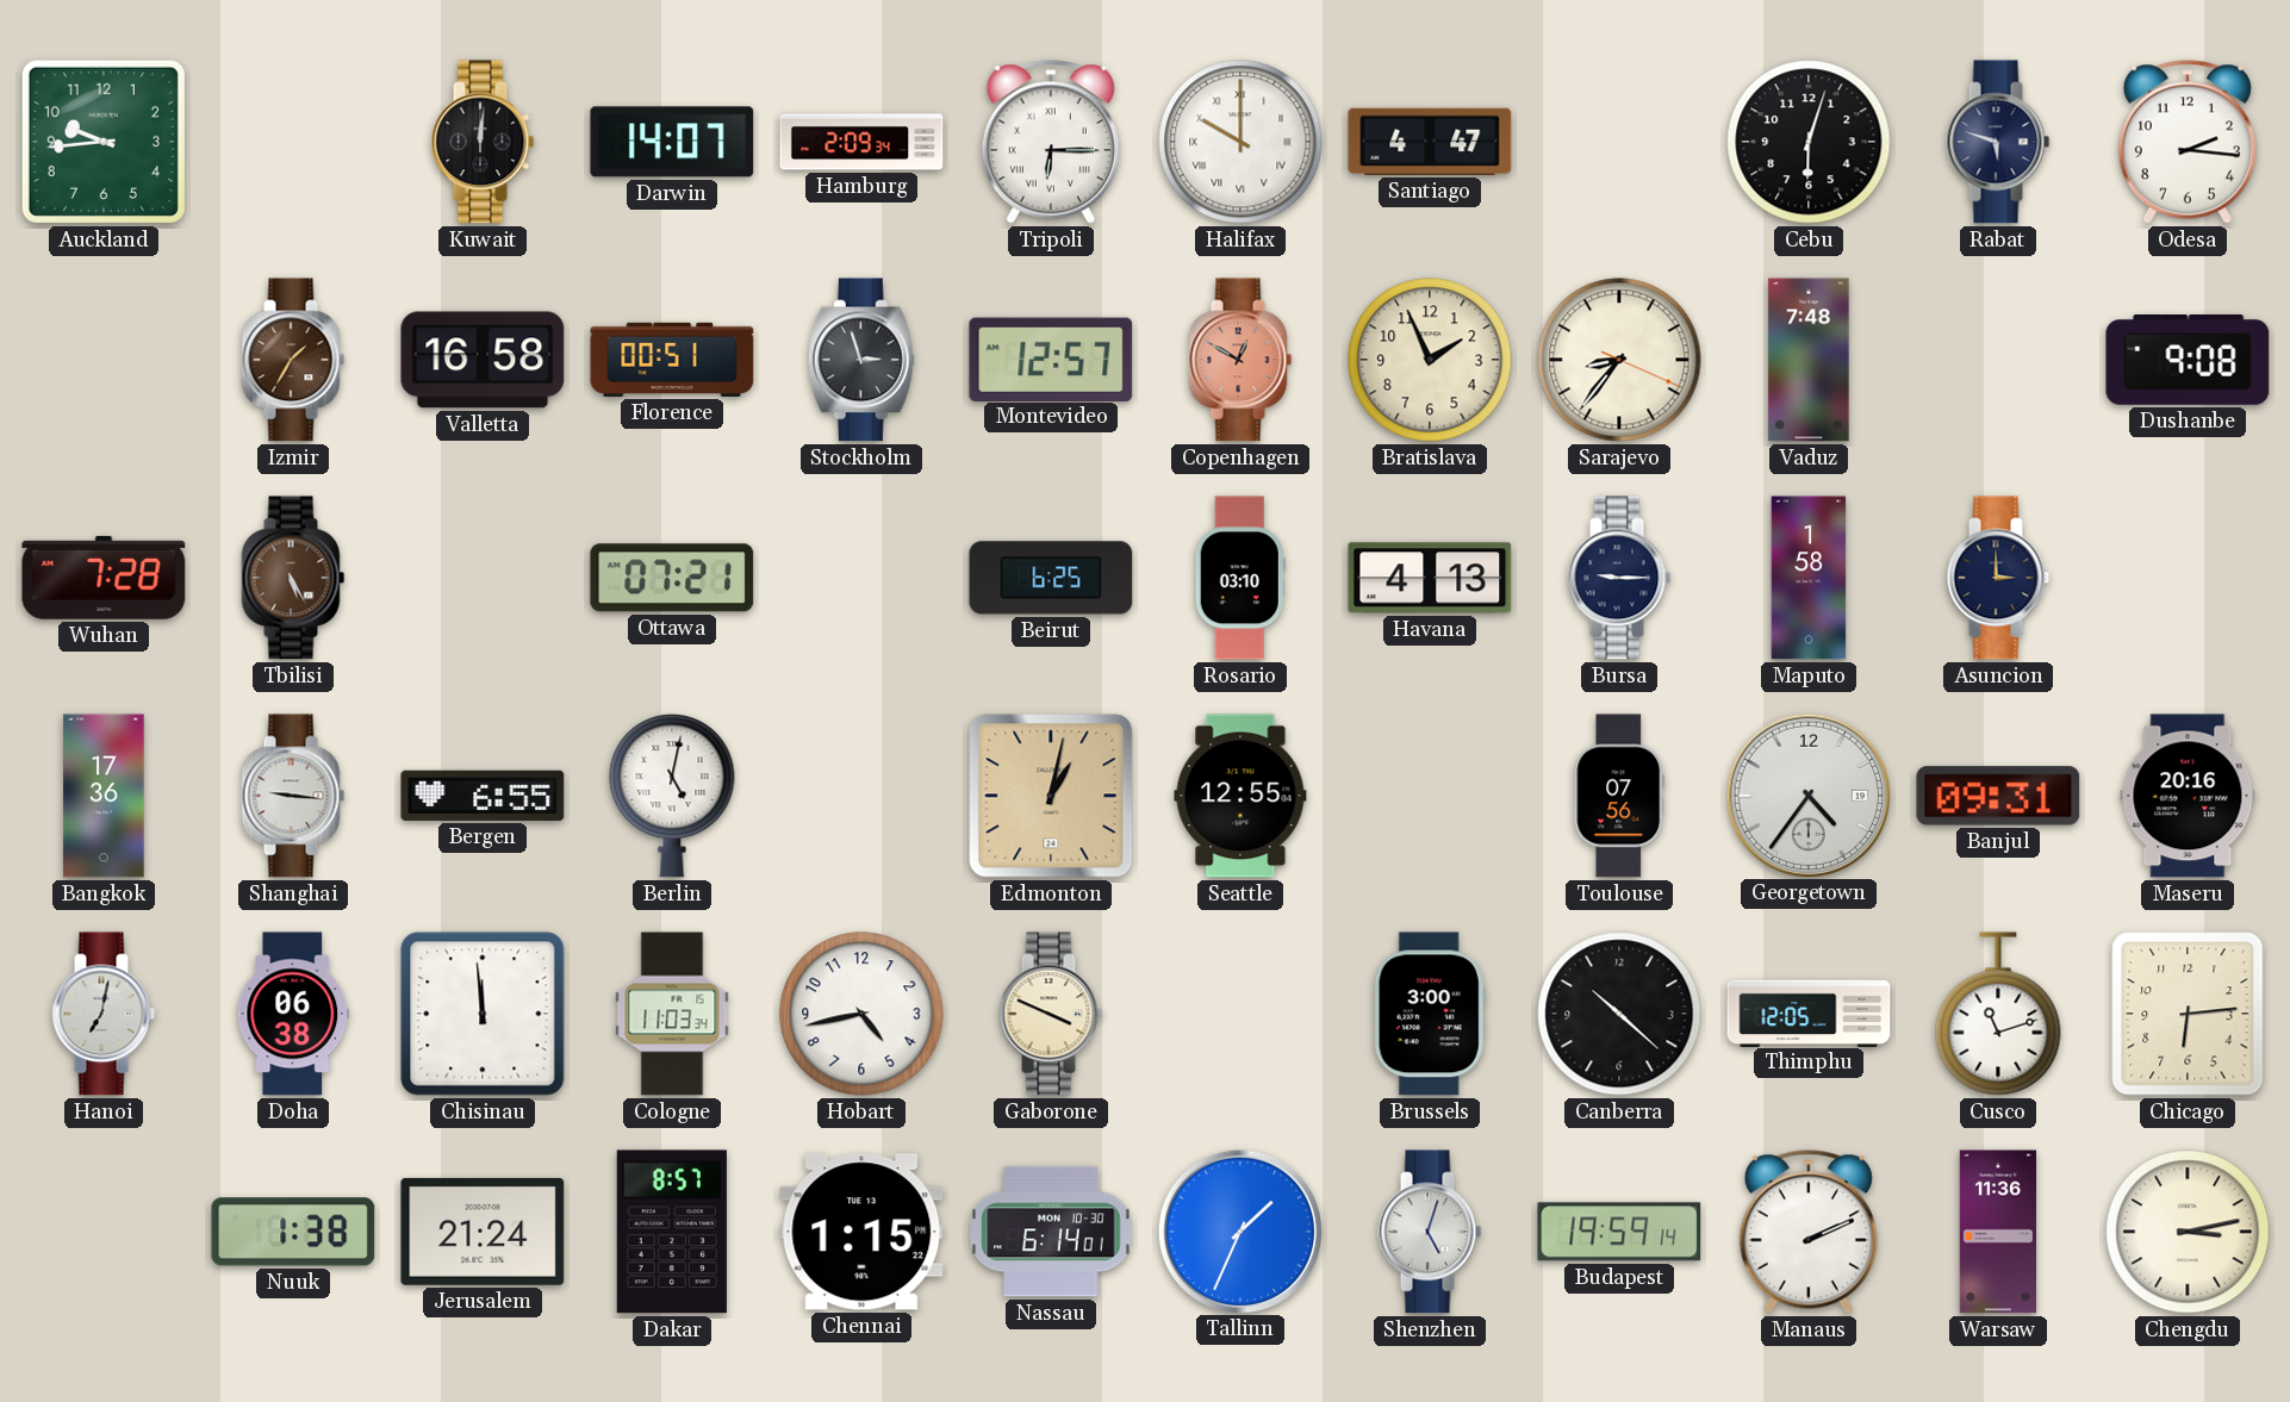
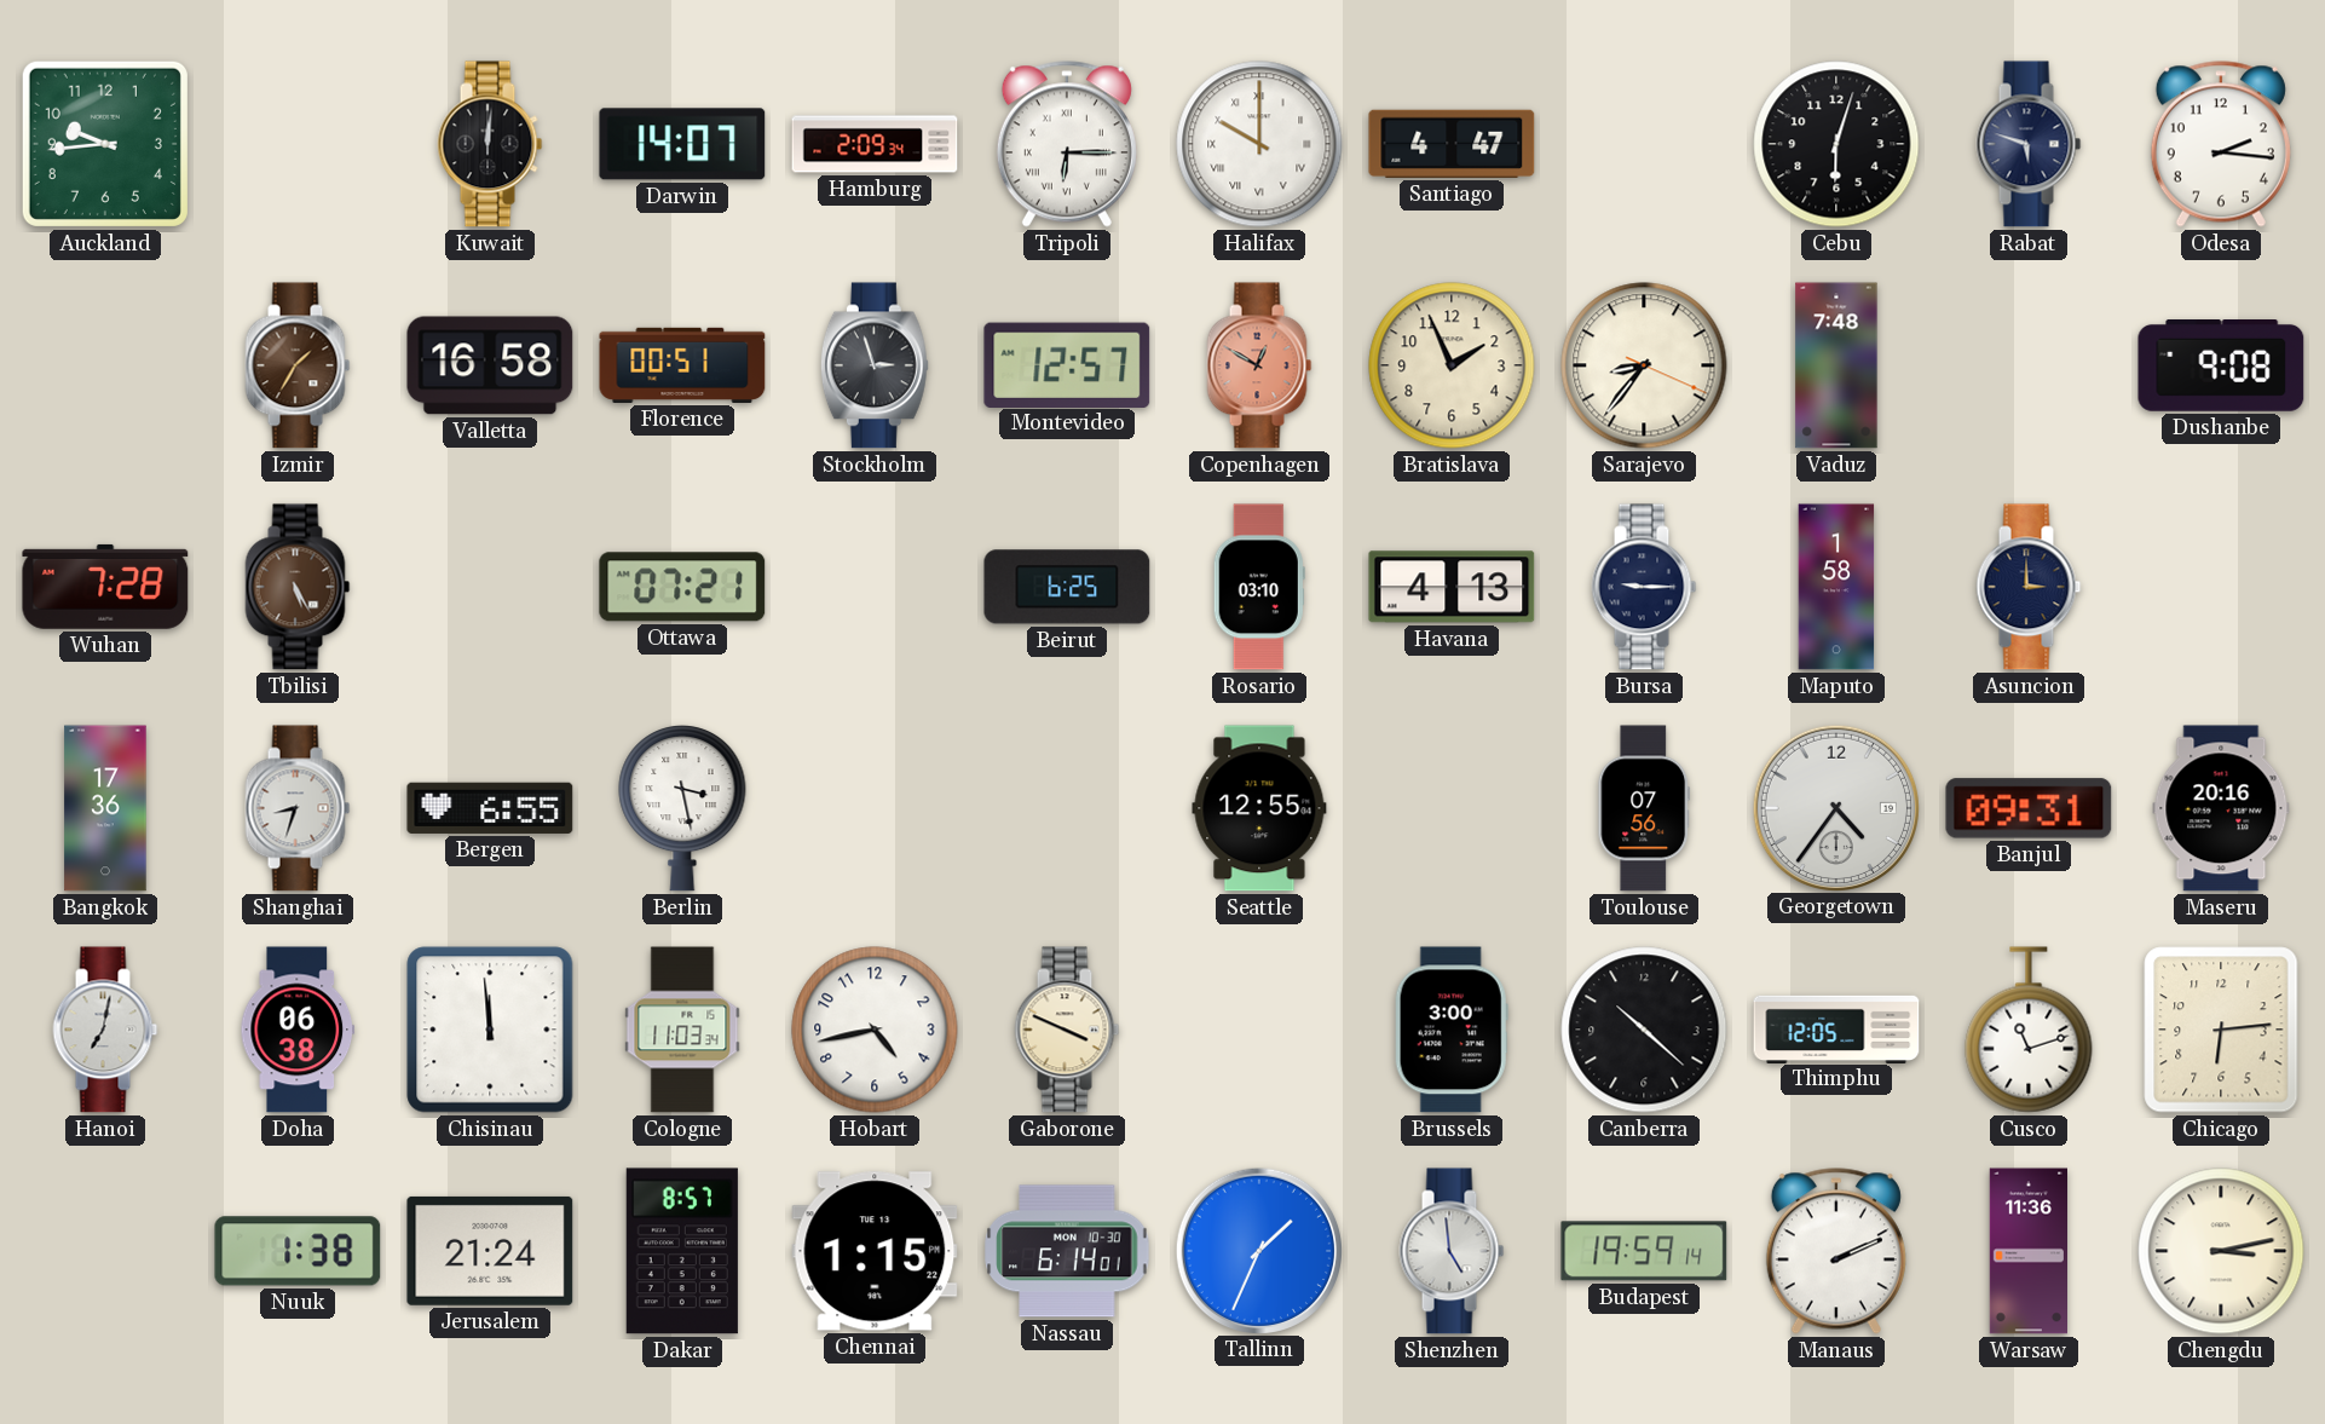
Shanghai: 9:16 -> 8:33 (298, 808)
Berlin: 5:02 -> 3:28 (682, 809)
Edmonton: 1:02 -> none (1051, 796)
Shenzhen: 5:03 -> 4:59 (1452, 1251)
